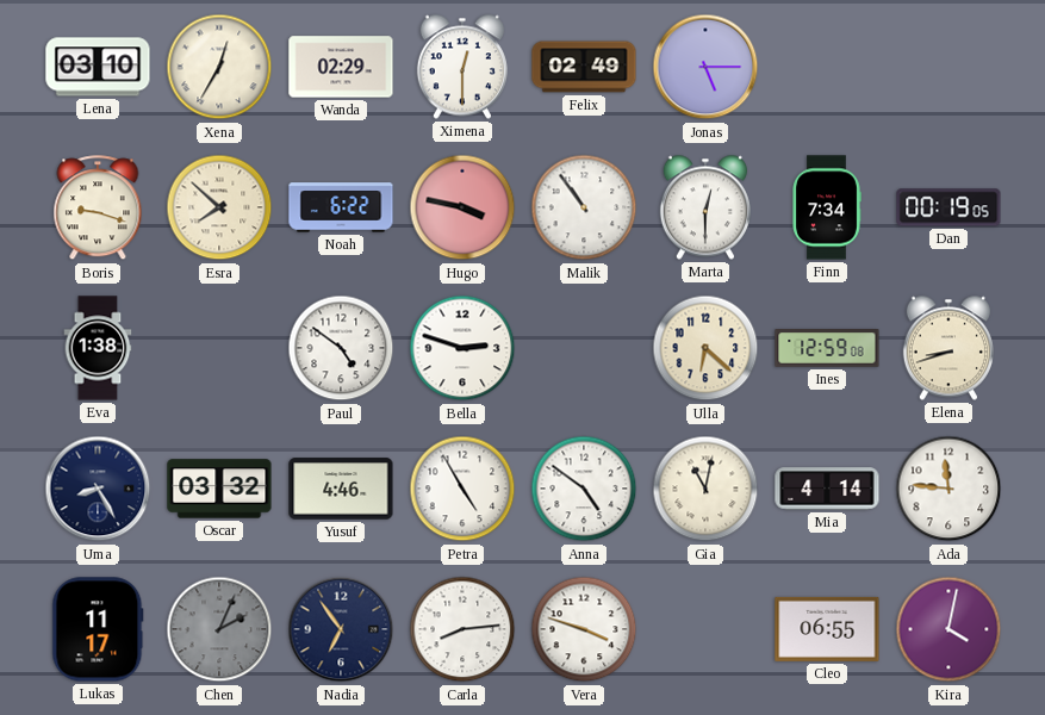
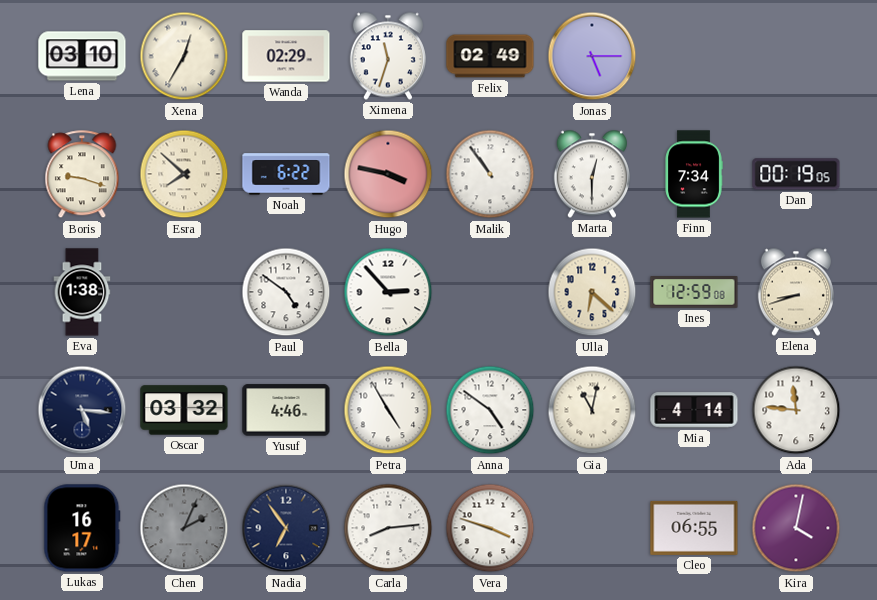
Ximena: 12:30 -> 11:33 (388, 56)
Bella: 2:48 -> 2:53 (388, 292)
Uma: 8:25 -> 5:16 (82, 410)
Lukas: 11:17 -> 16:17 (82, 528)
